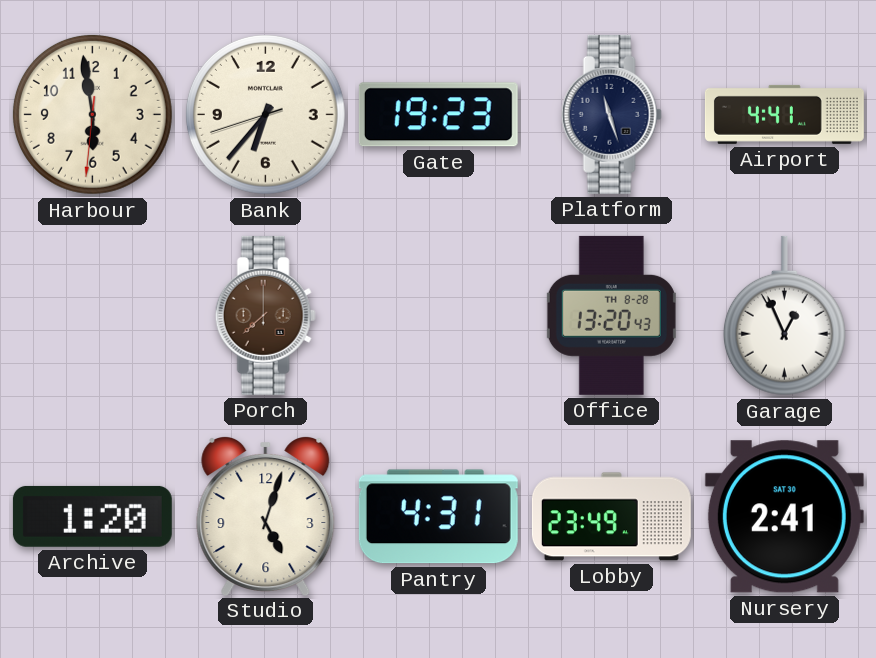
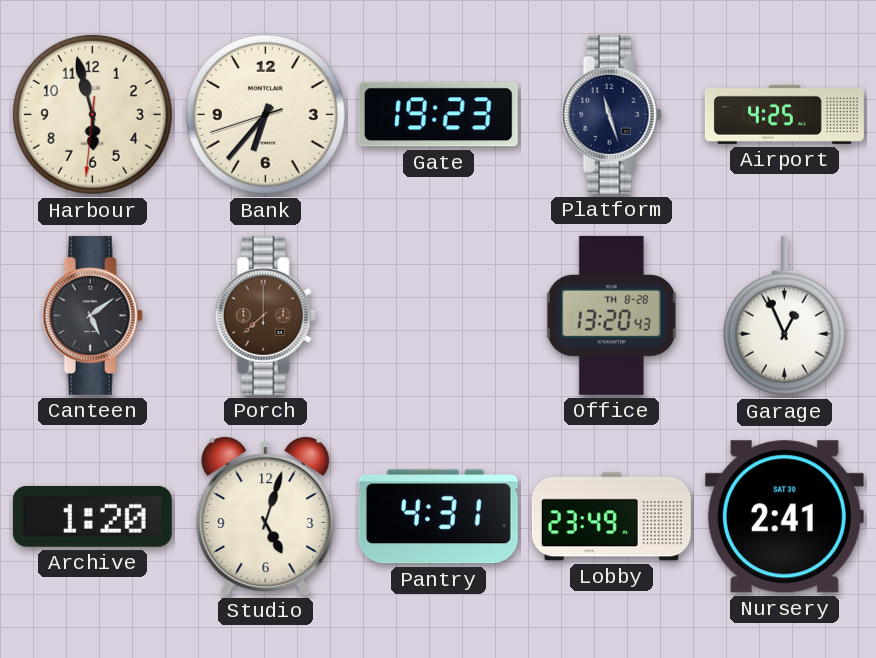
Harbour: 5:58 -> 5:57 (92, 114)
Airport: 4:41 -> 4:25 (784, 114)
Canteen: none -> 5:09 (92, 315)
